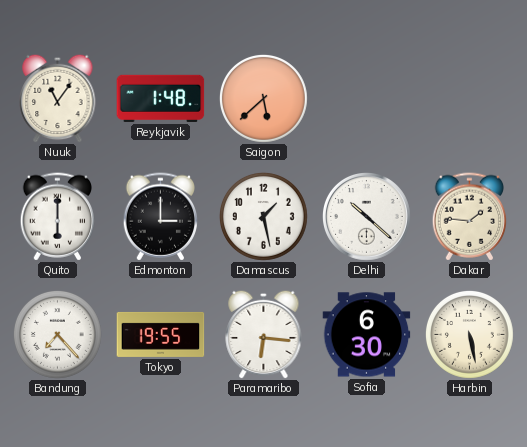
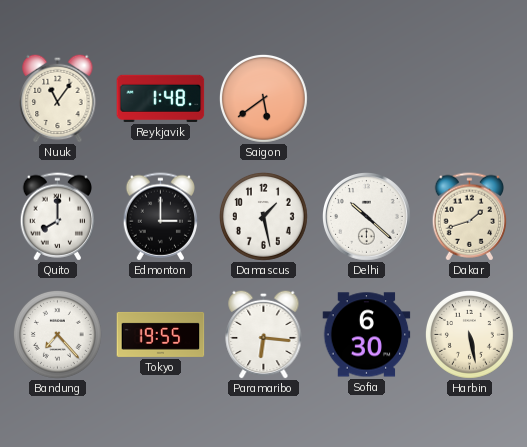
Saigon: 5:38 -> 5:39 (263, 98)
Quito: 6:00 -> 8:00 (57, 217)
Dakar: 1:46 -> 1:42 (469, 217)
